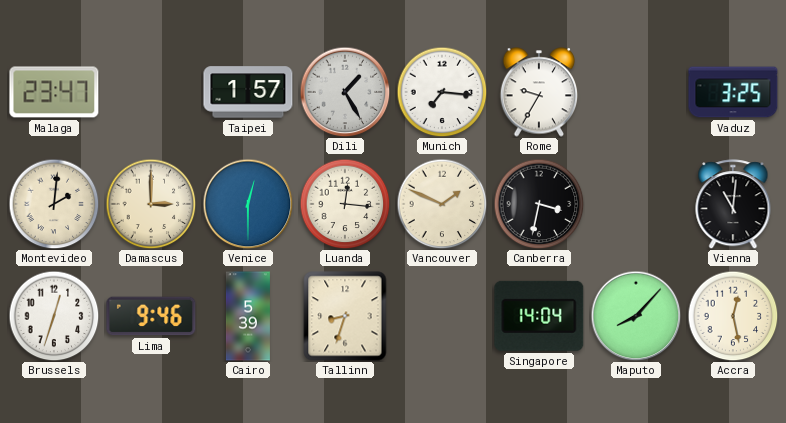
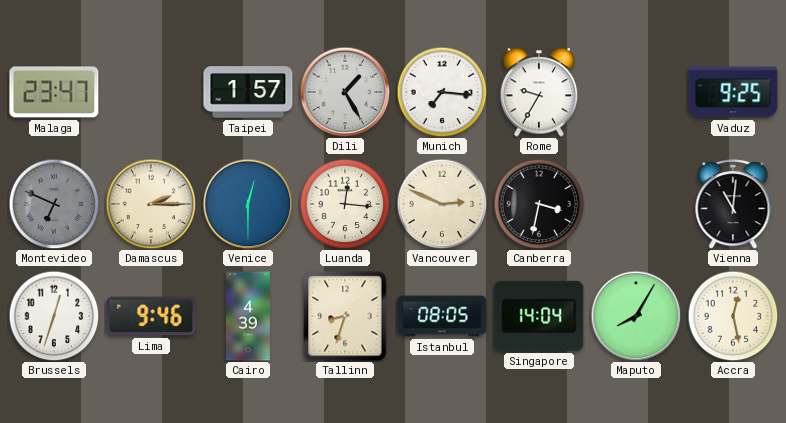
Vaduz: 3:25 -> 9:25 (733, 92)
Montevideo: 2:01 -> 6:49 (54, 204)
Montevideo dial: cream -> grey (54, 204)
Damascus: 3:00 -> 2:15 (151, 204)
Vancouver: 1:49 -> 2:49 (442, 204)
Cairo: 5:39 -> 4:39 (248, 316)
Istanbul: none -> 08:05 (442, 316)
Maputo: 8:07 -> 8:05 (636, 316)
